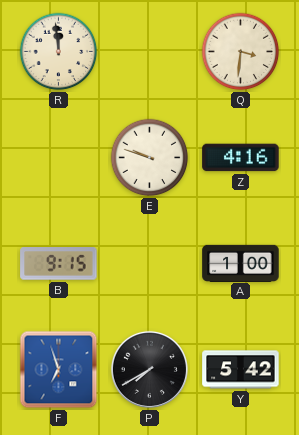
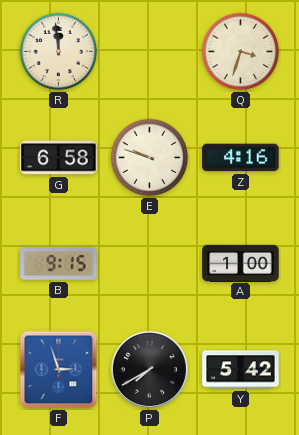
Q: 3:31 -> 3:33 (241, 52)
G: none -> 6:58 (59, 158)
F: 6:57 -> 2:57 (59, 370)
